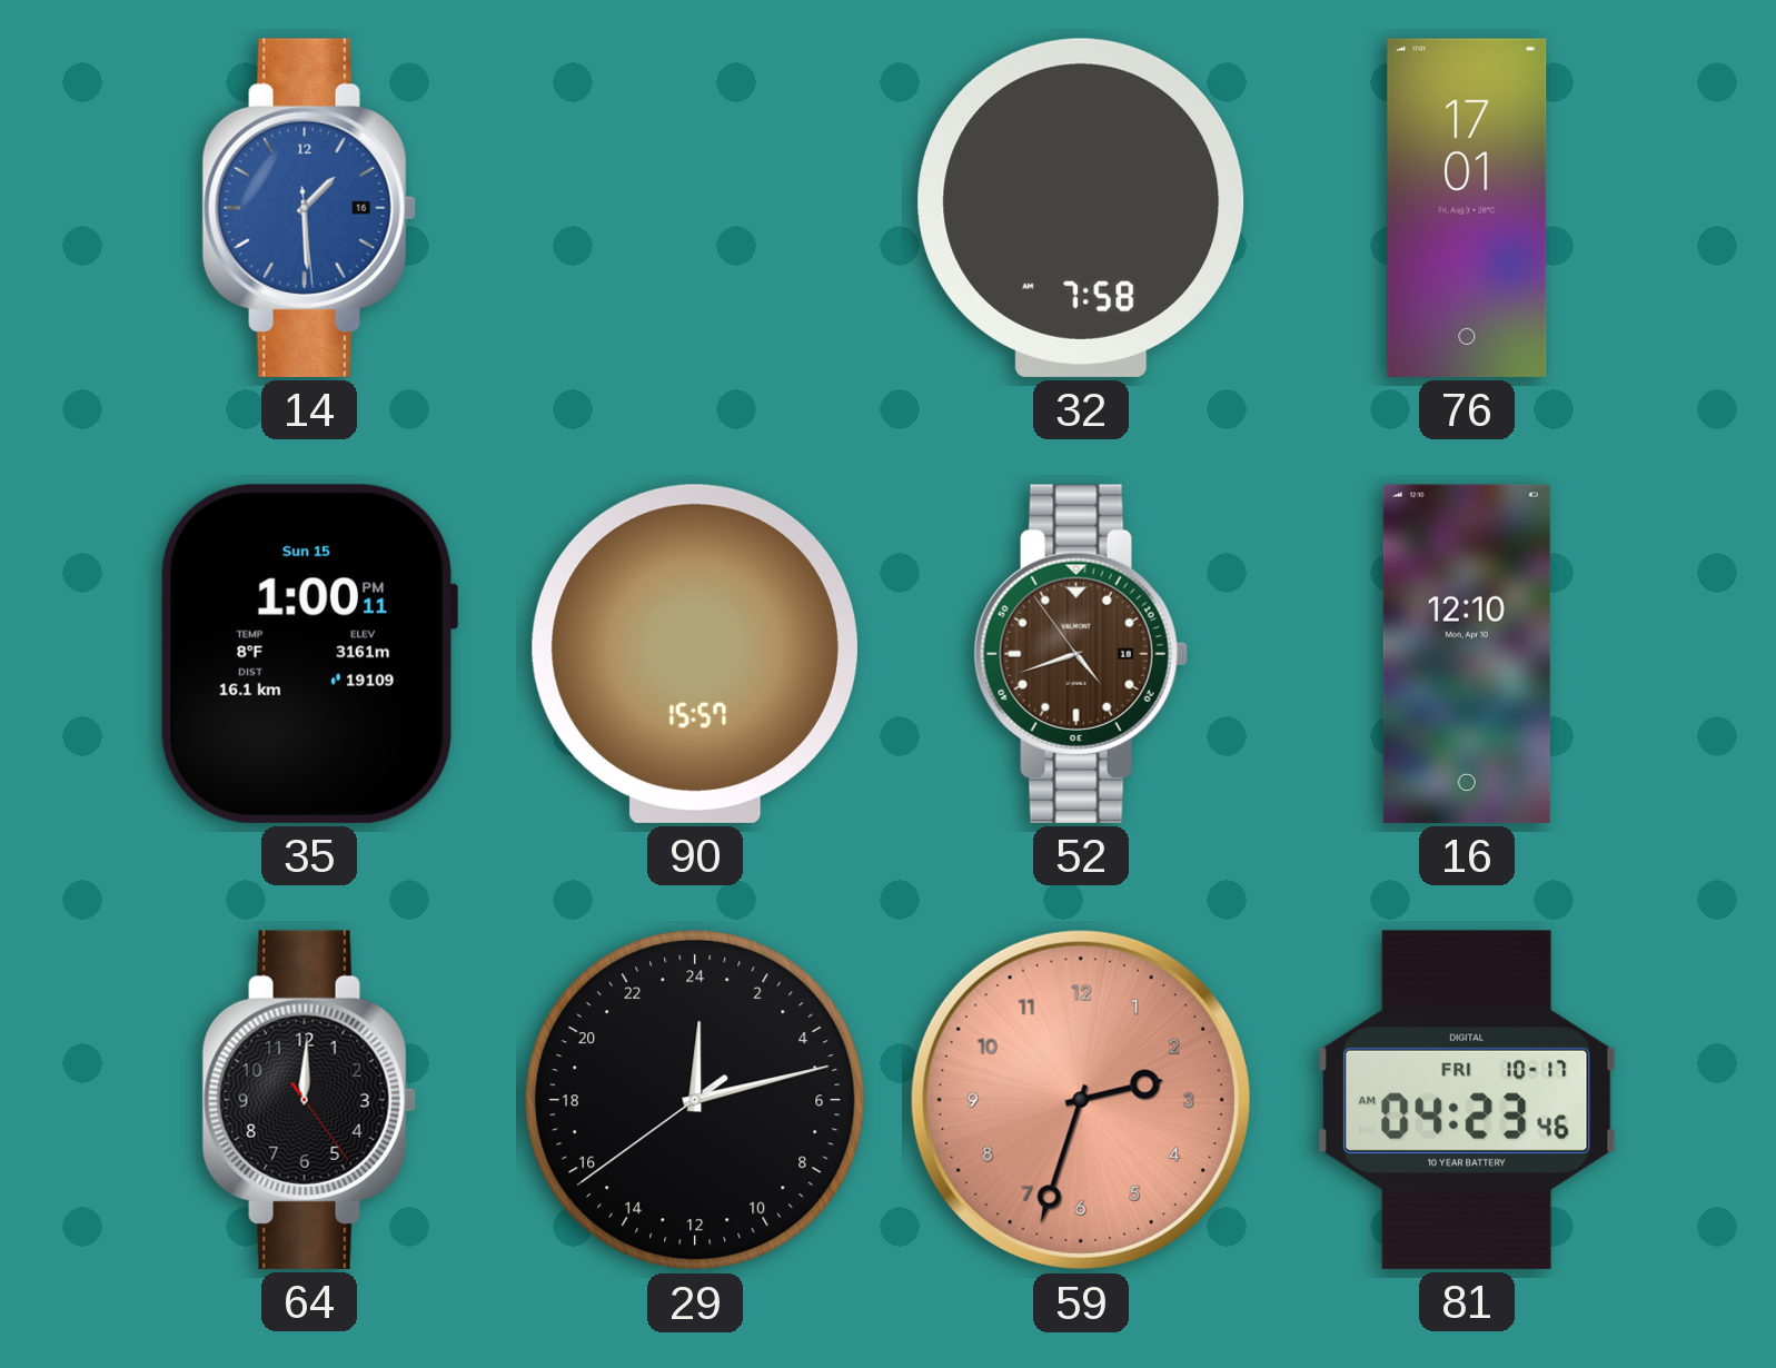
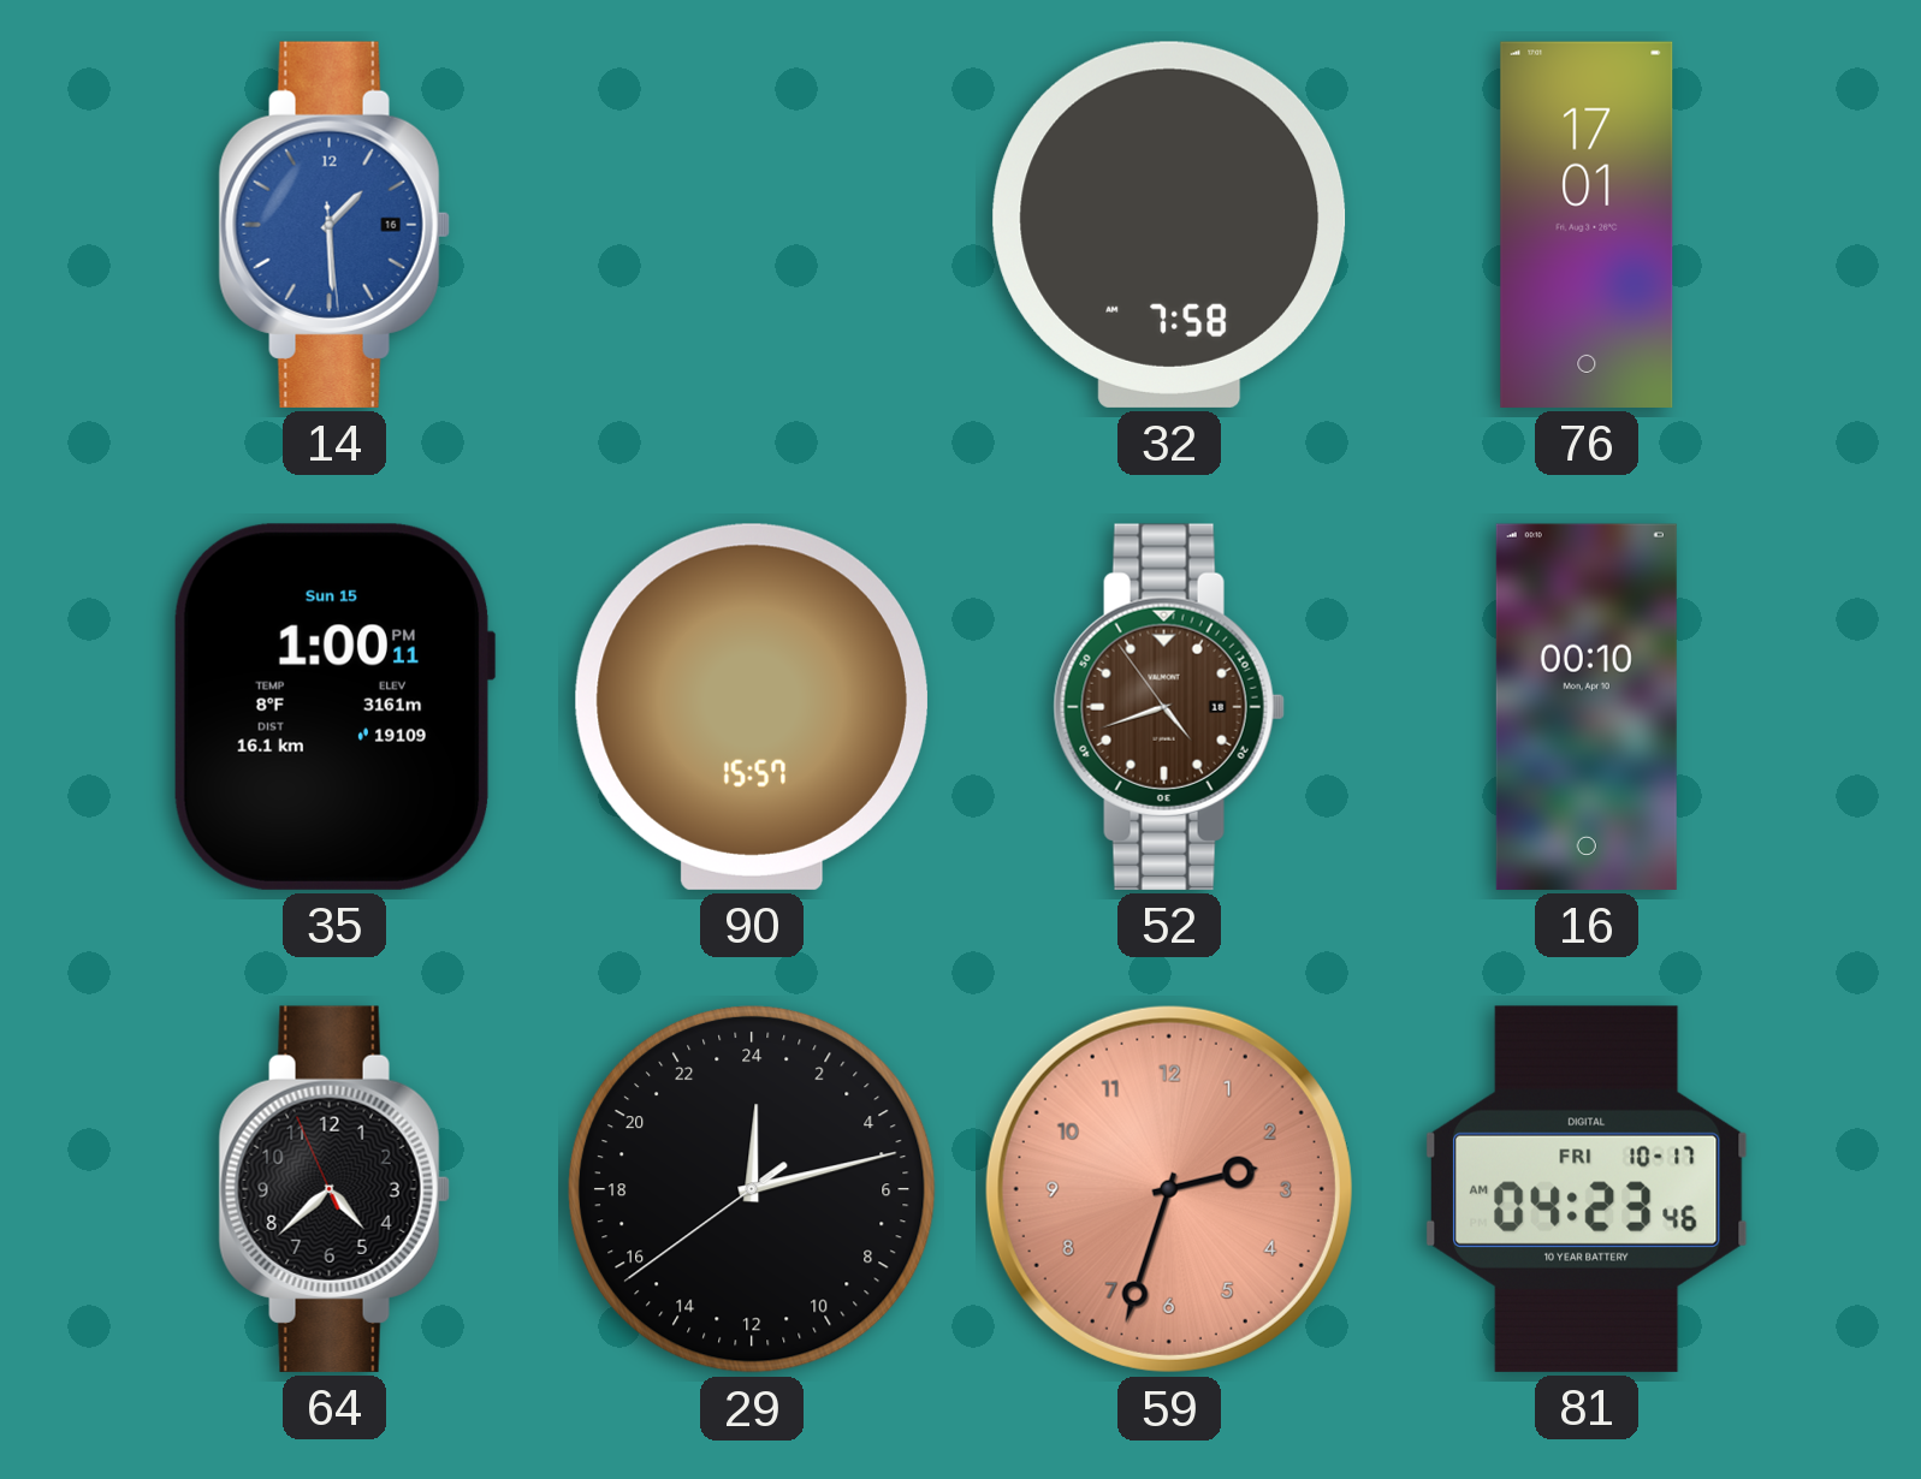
16: 12:10 -> 00:10 (1587, 707)
64: 12:00 -> 4:37 (334, 1189)
